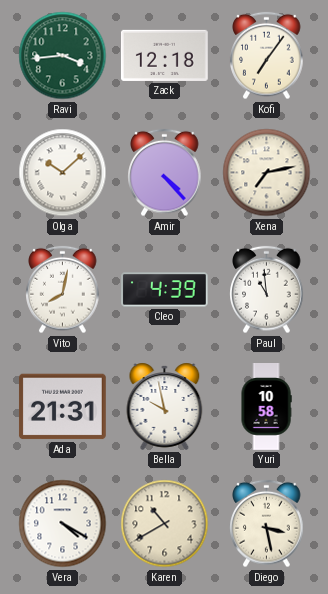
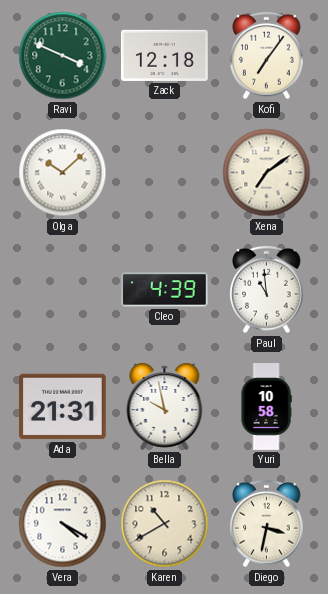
Ravi: 3:44 -> 3:49 (63, 56)
Amir: 4:23 -> none (165, 173)
Xena: 7:13 -> 7:09 (267, 173)
Vito: 8:02 -> none (63, 290)
Diego: 3:28 -> 3:32 (267, 524)
